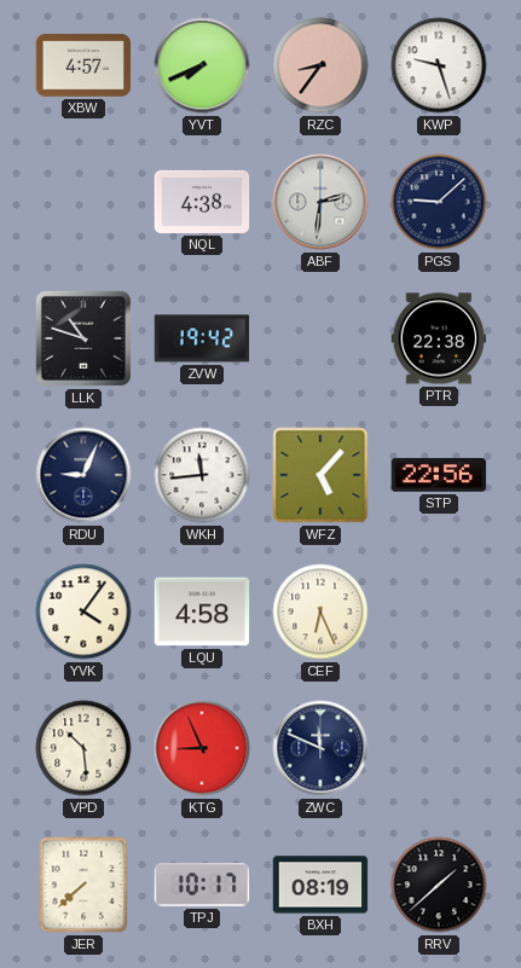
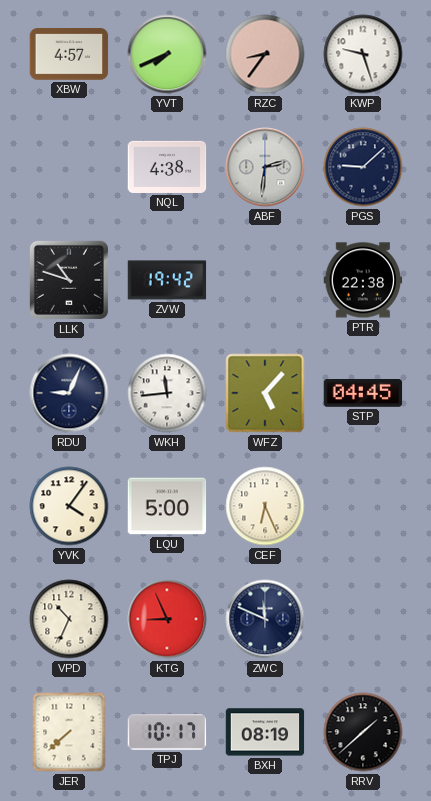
STP: 22:56 -> 04:45 (363, 394)
LQU: 4:58 -> 5:00 (167, 506)
VPD: 10:29 -> 10:34 (69, 619)
